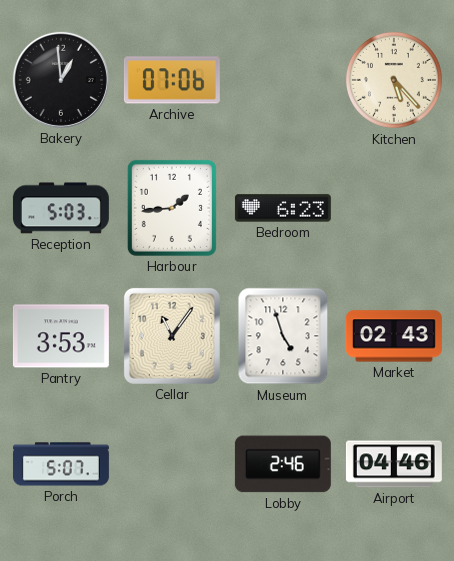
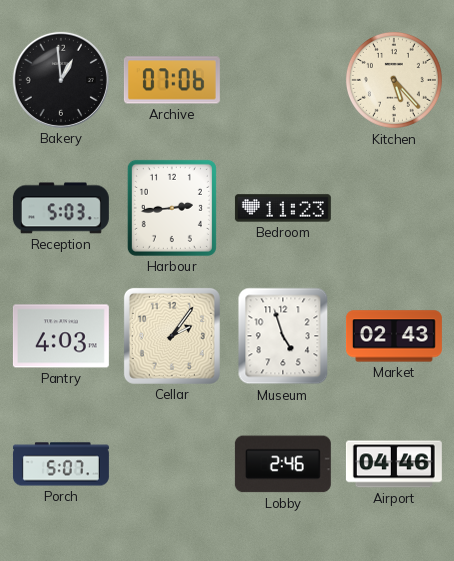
Harbour: 1:44 -> 2:44 (172, 208)
Bedroom: 6:23 -> 11:23 (283, 208)
Pantry: 3:53 -> 4:03 (61, 336)
Cellar: 11:06 -> 2:06 (172, 336)
